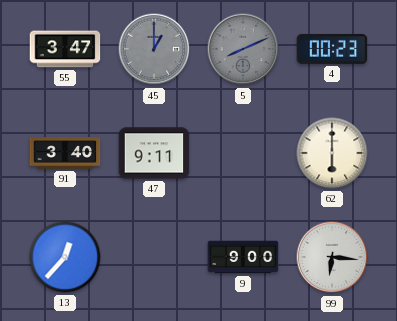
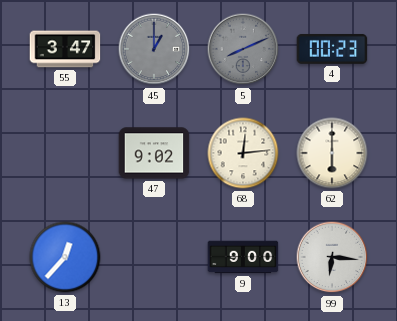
91: 3:40 -> none (65, 153)
47: 9:11 -> 9:02 (154, 153)
68: none -> 12:14 (243, 153)
